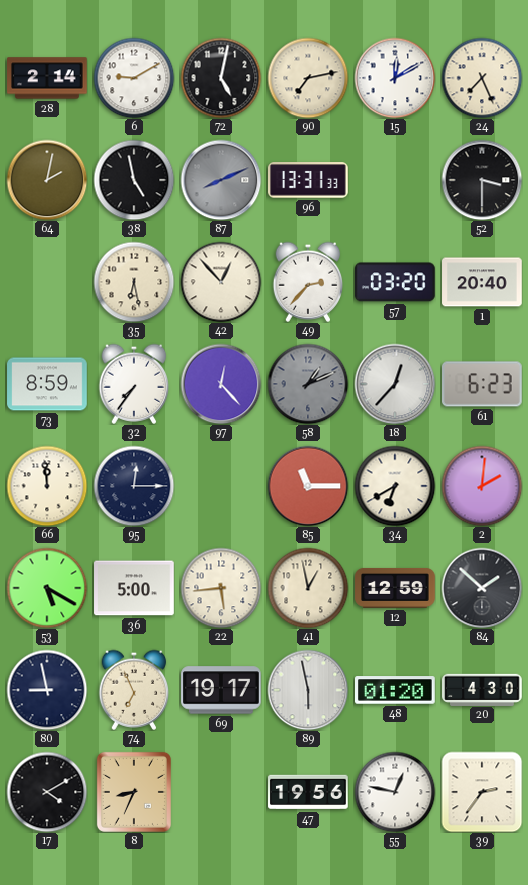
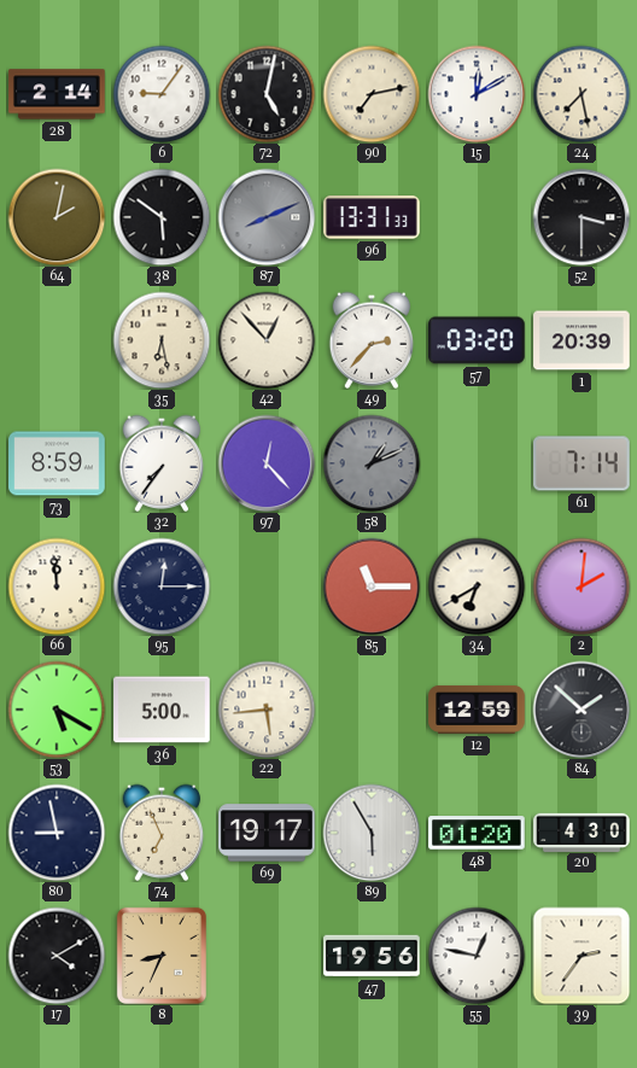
6: 9:10 -> 9:06 (162, 94)
24: 7:26 -> 7:28 (582, 94)
38: 4:58 -> 5:51 (162, 217)
1: 20:40 -> 20:39 (582, 340)
18: 12:37 -> none (395, 384)
61: 6:23 -> 7:14 (583, 463)
41: 12:58 -> none (308, 588)
89: 5:58 -> 5:55 (372, 833)
